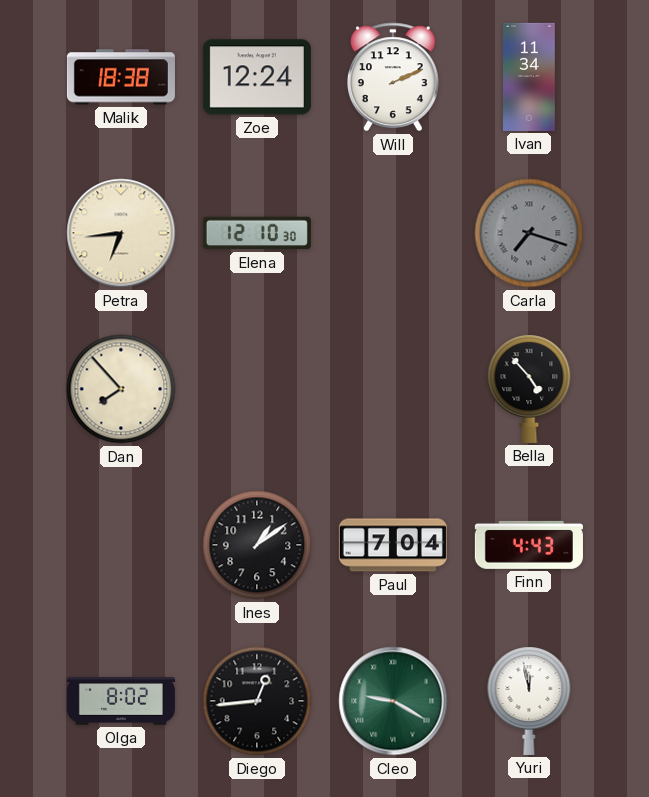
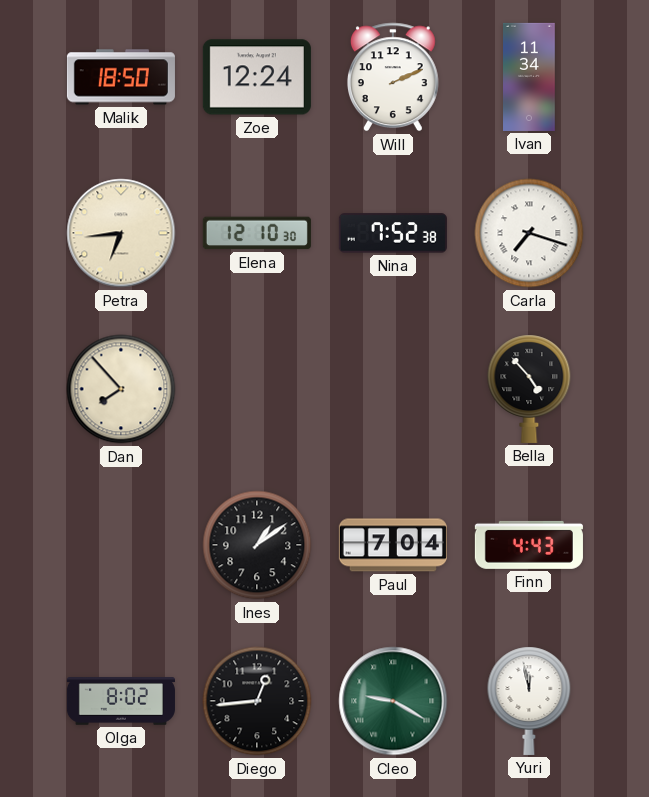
Malik: 18:38 -> 18:50 (121, 77)
Nina: none -> 7:52 (393, 233)
Carla dial: grey -> white (529, 233)
